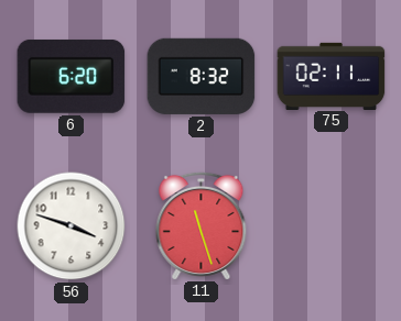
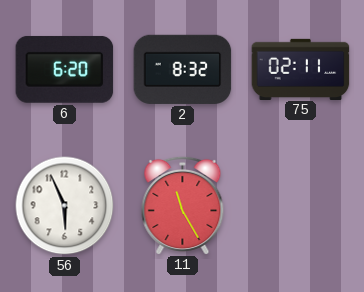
56: 3:48 -> 5:56 (65, 206)
11: 11:27 -> 11:25 (183, 205)
